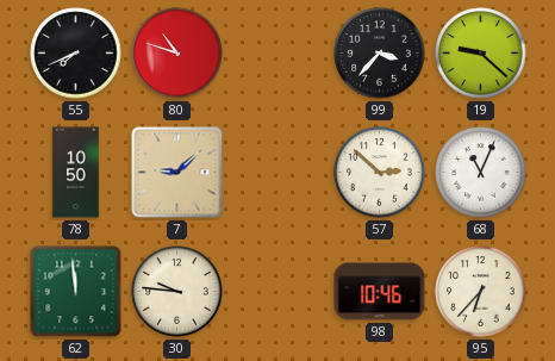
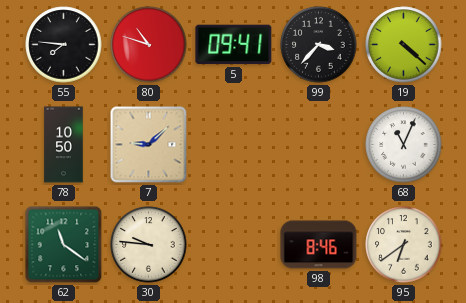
55: 7:41 -> 7:46 (64, 45)
5: none -> 09:41 (234, 45)
19: 9:22 -> 4:22 (404, 45)
57: 2:52 -> none (380, 173)
62: 11:59 -> 11:21 (64, 245)
98: 10:46 -> 8:46 (319, 245)
95: 6:37 -> 6:39 (404, 245)
